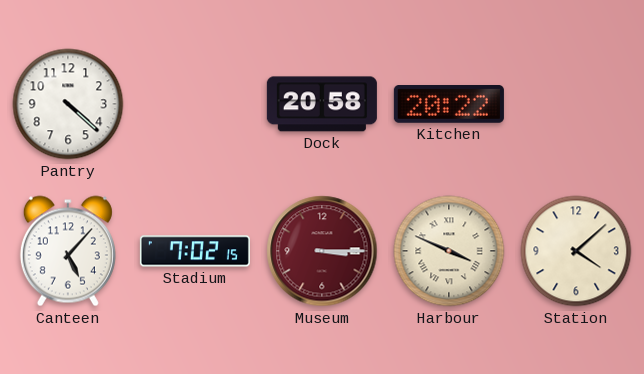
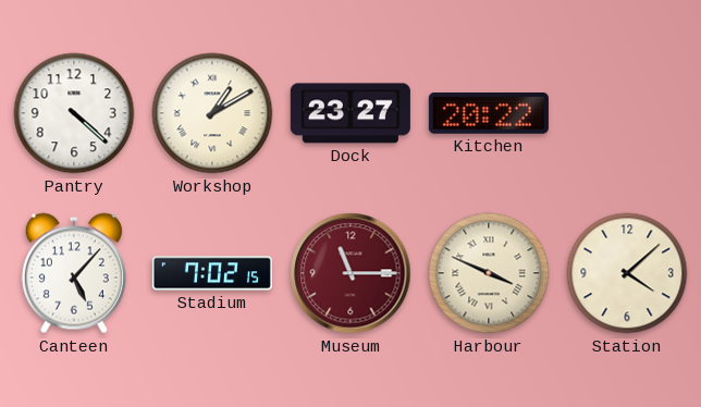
Workshop: none -> 1:10 (212, 113)
Dock: 20:58 -> 23:27 (350, 113)
Museum: 3:15 -> 11:15 (350, 273)
